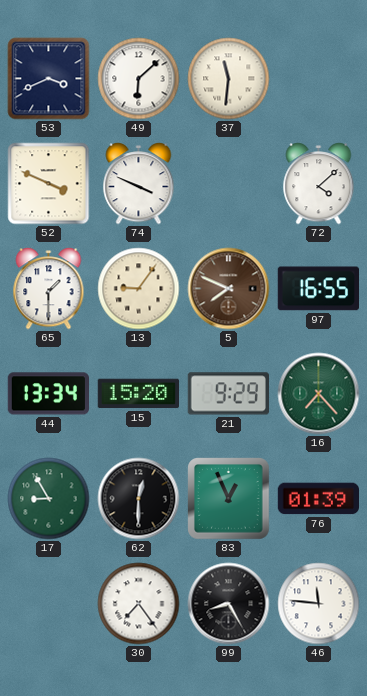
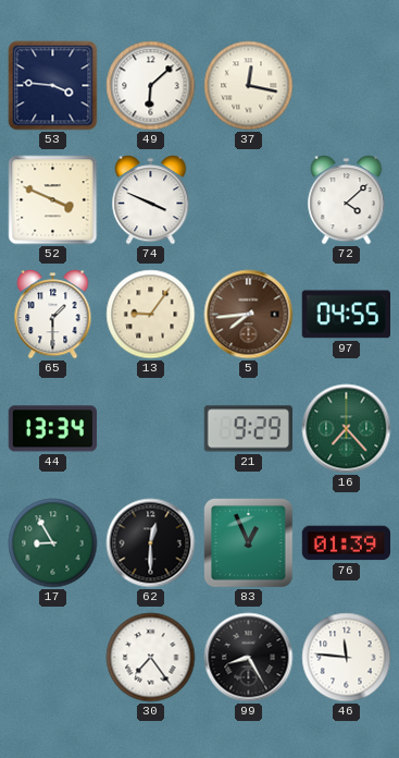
53: 3:41 -> 3:46 (53, 86)
37: 11:31 -> 12:17 (249, 86)
5: 7:49 -> 7:44 (249, 315)
97: 16:55 -> 04:55 (346, 315)
15: 15:20 -> none (138, 394)
